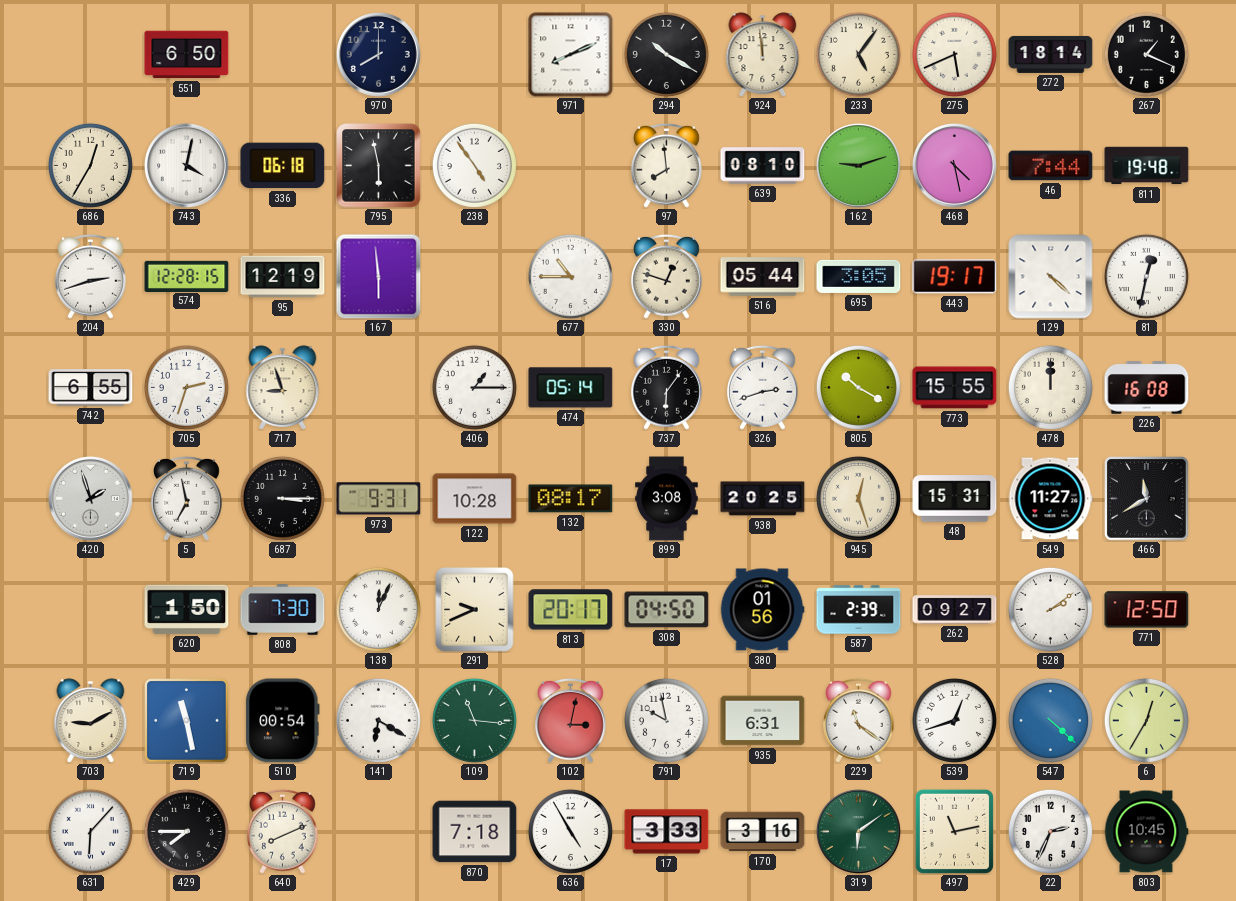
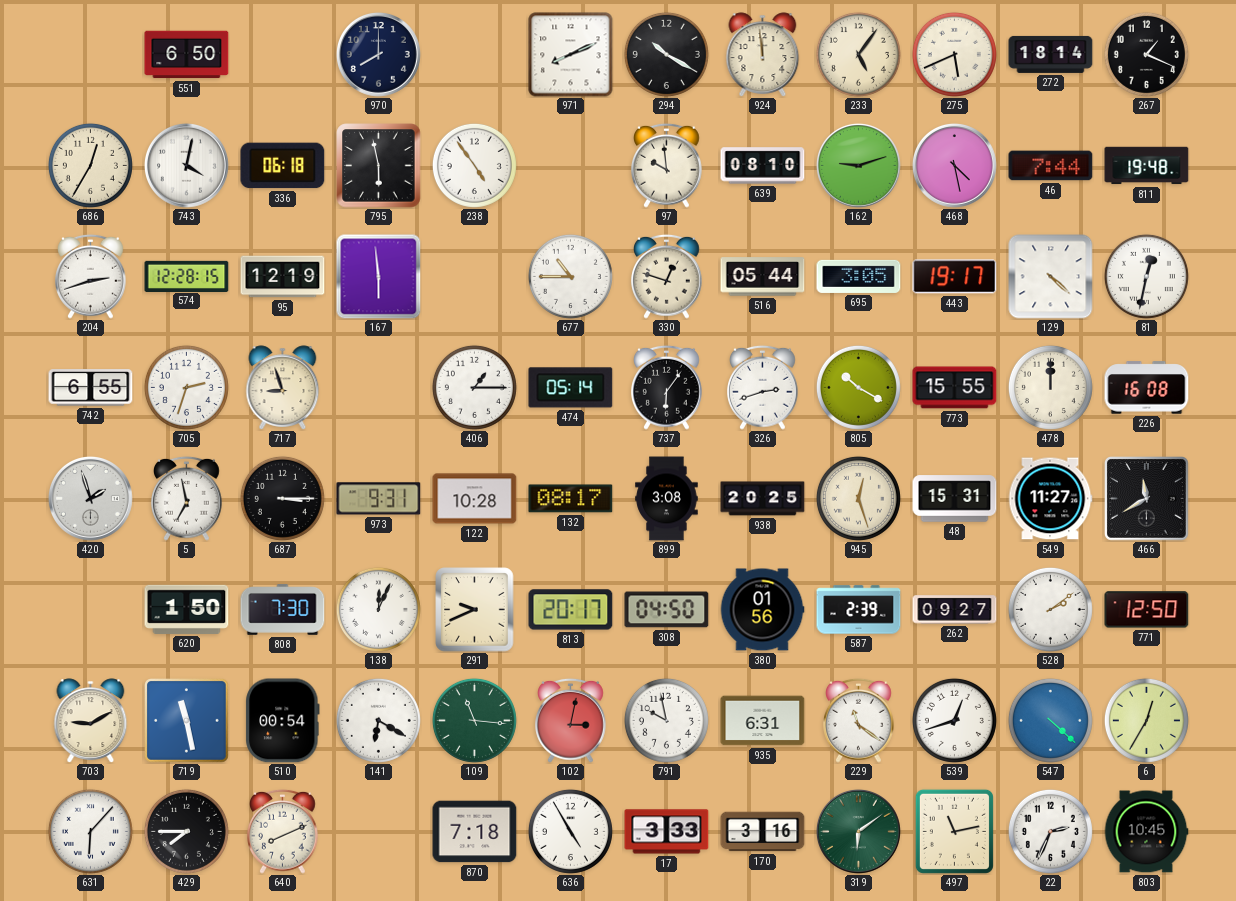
97: 7:59 -> 9:59 (667, 165)
